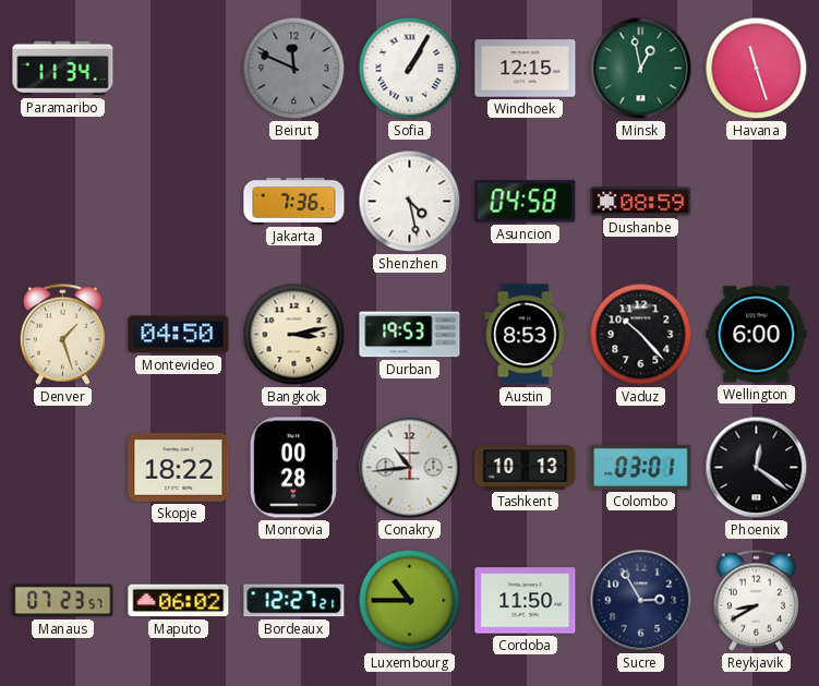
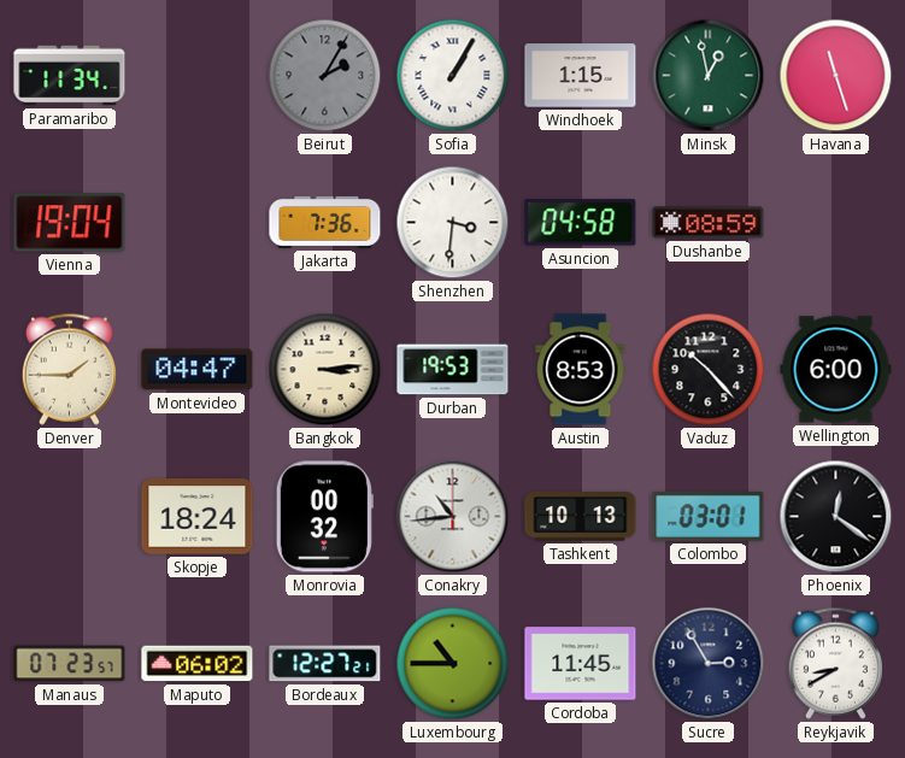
Beirut: 11:49 -> 2:05 (325, 76)
Windhoek: 12:15 -> 1:15 (581, 76)
Vienna: none -> 19:04 (70, 223)
Shenzhen: 4:28 -> 3:31 (453, 223)
Denver: 1:27 -> 1:45 (69, 369)
Montevideo: 04:50 -> 04:47 (198, 370)
Bangkok: 3:13 -> 3:14 (325, 370)
Skopje: 18:22 -> 18:24 (198, 517)
Monrovia: 00:28 -> 00:32 (324, 517)
Cordoba: 11:50 -> 11:45 (581, 664)
